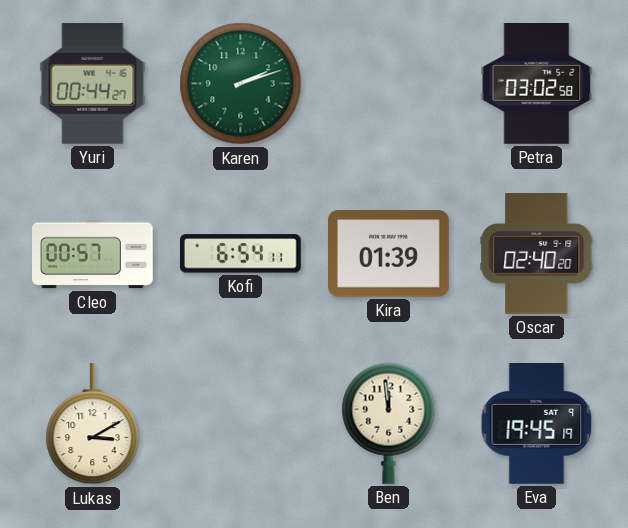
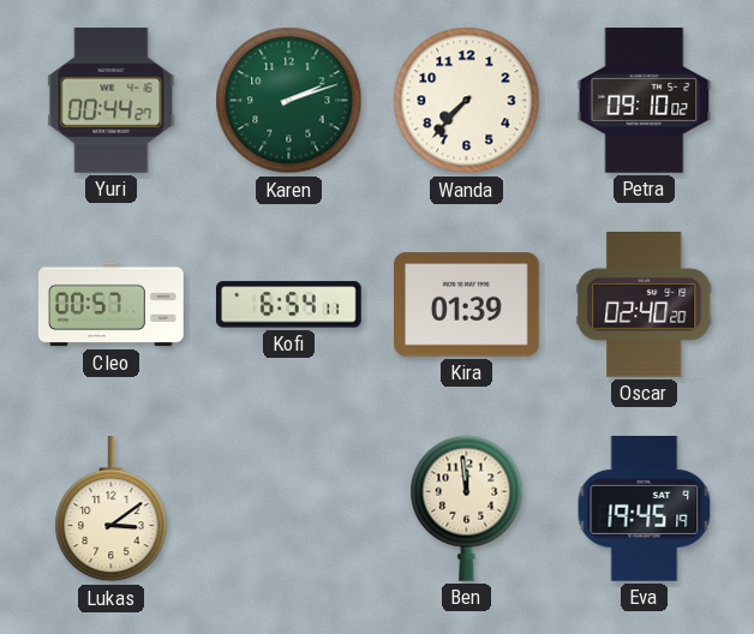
Wanda: none -> 7:37 (467, 101)
Petra: 03:02 -> 09:10 (645, 101)
Lukas: 3:10 -> 3:09 (112, 510)
